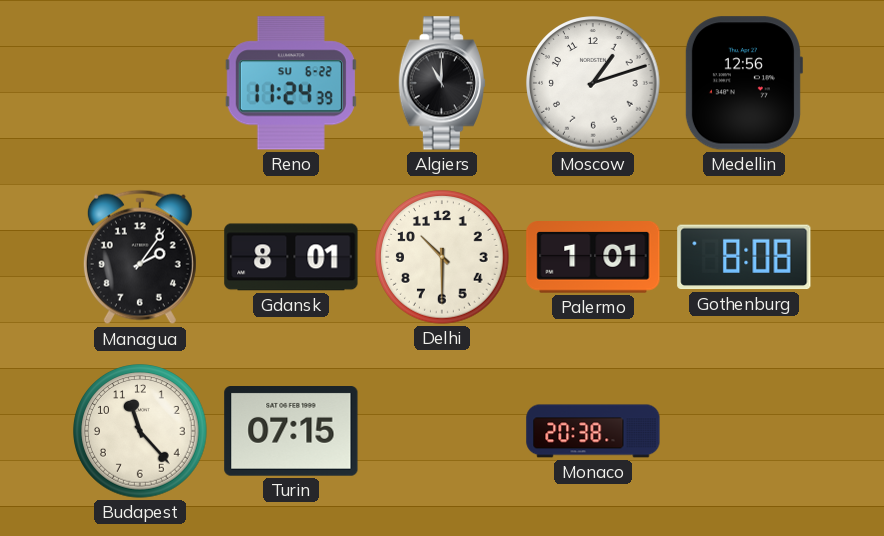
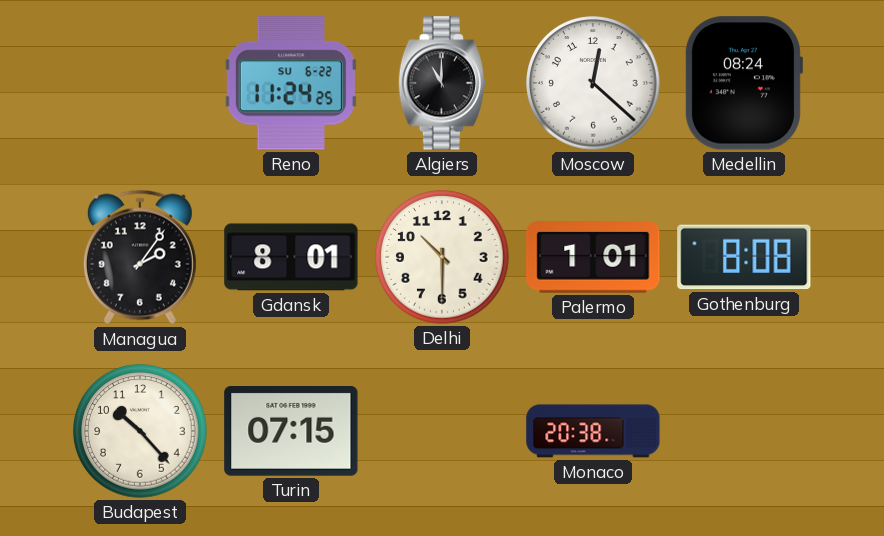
Reno: 11:24:39 -> 11:24:25 (291, 83)
Moscow: 1:12 -> 12:22 (593, 83)
Medellin: 12:56 -> 08:24 (743, 83)
Budapest: 11:23 -> 10:23 (140, 431)
